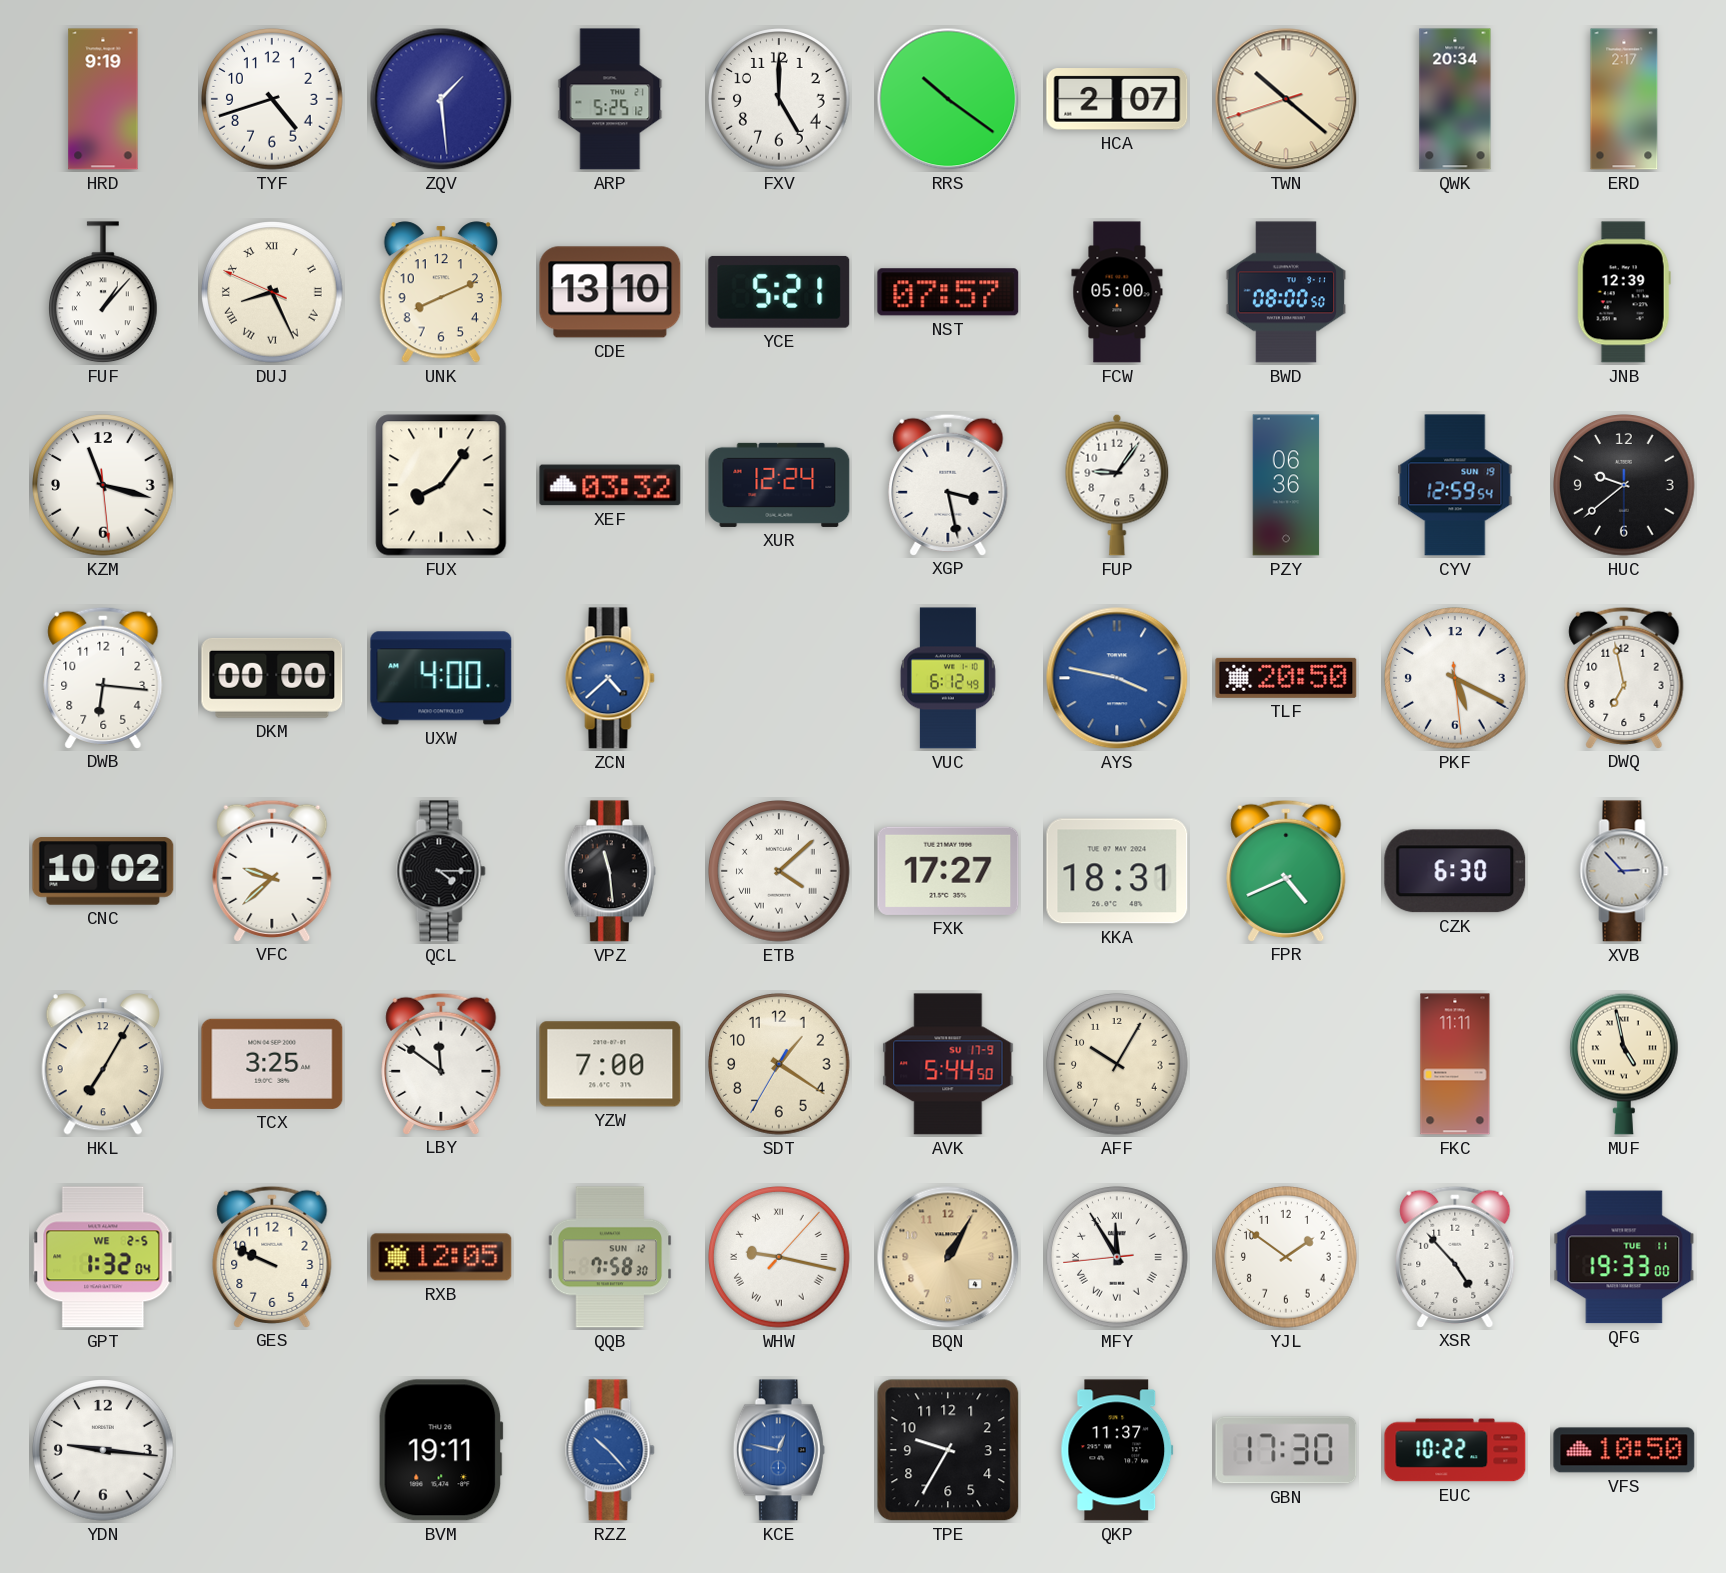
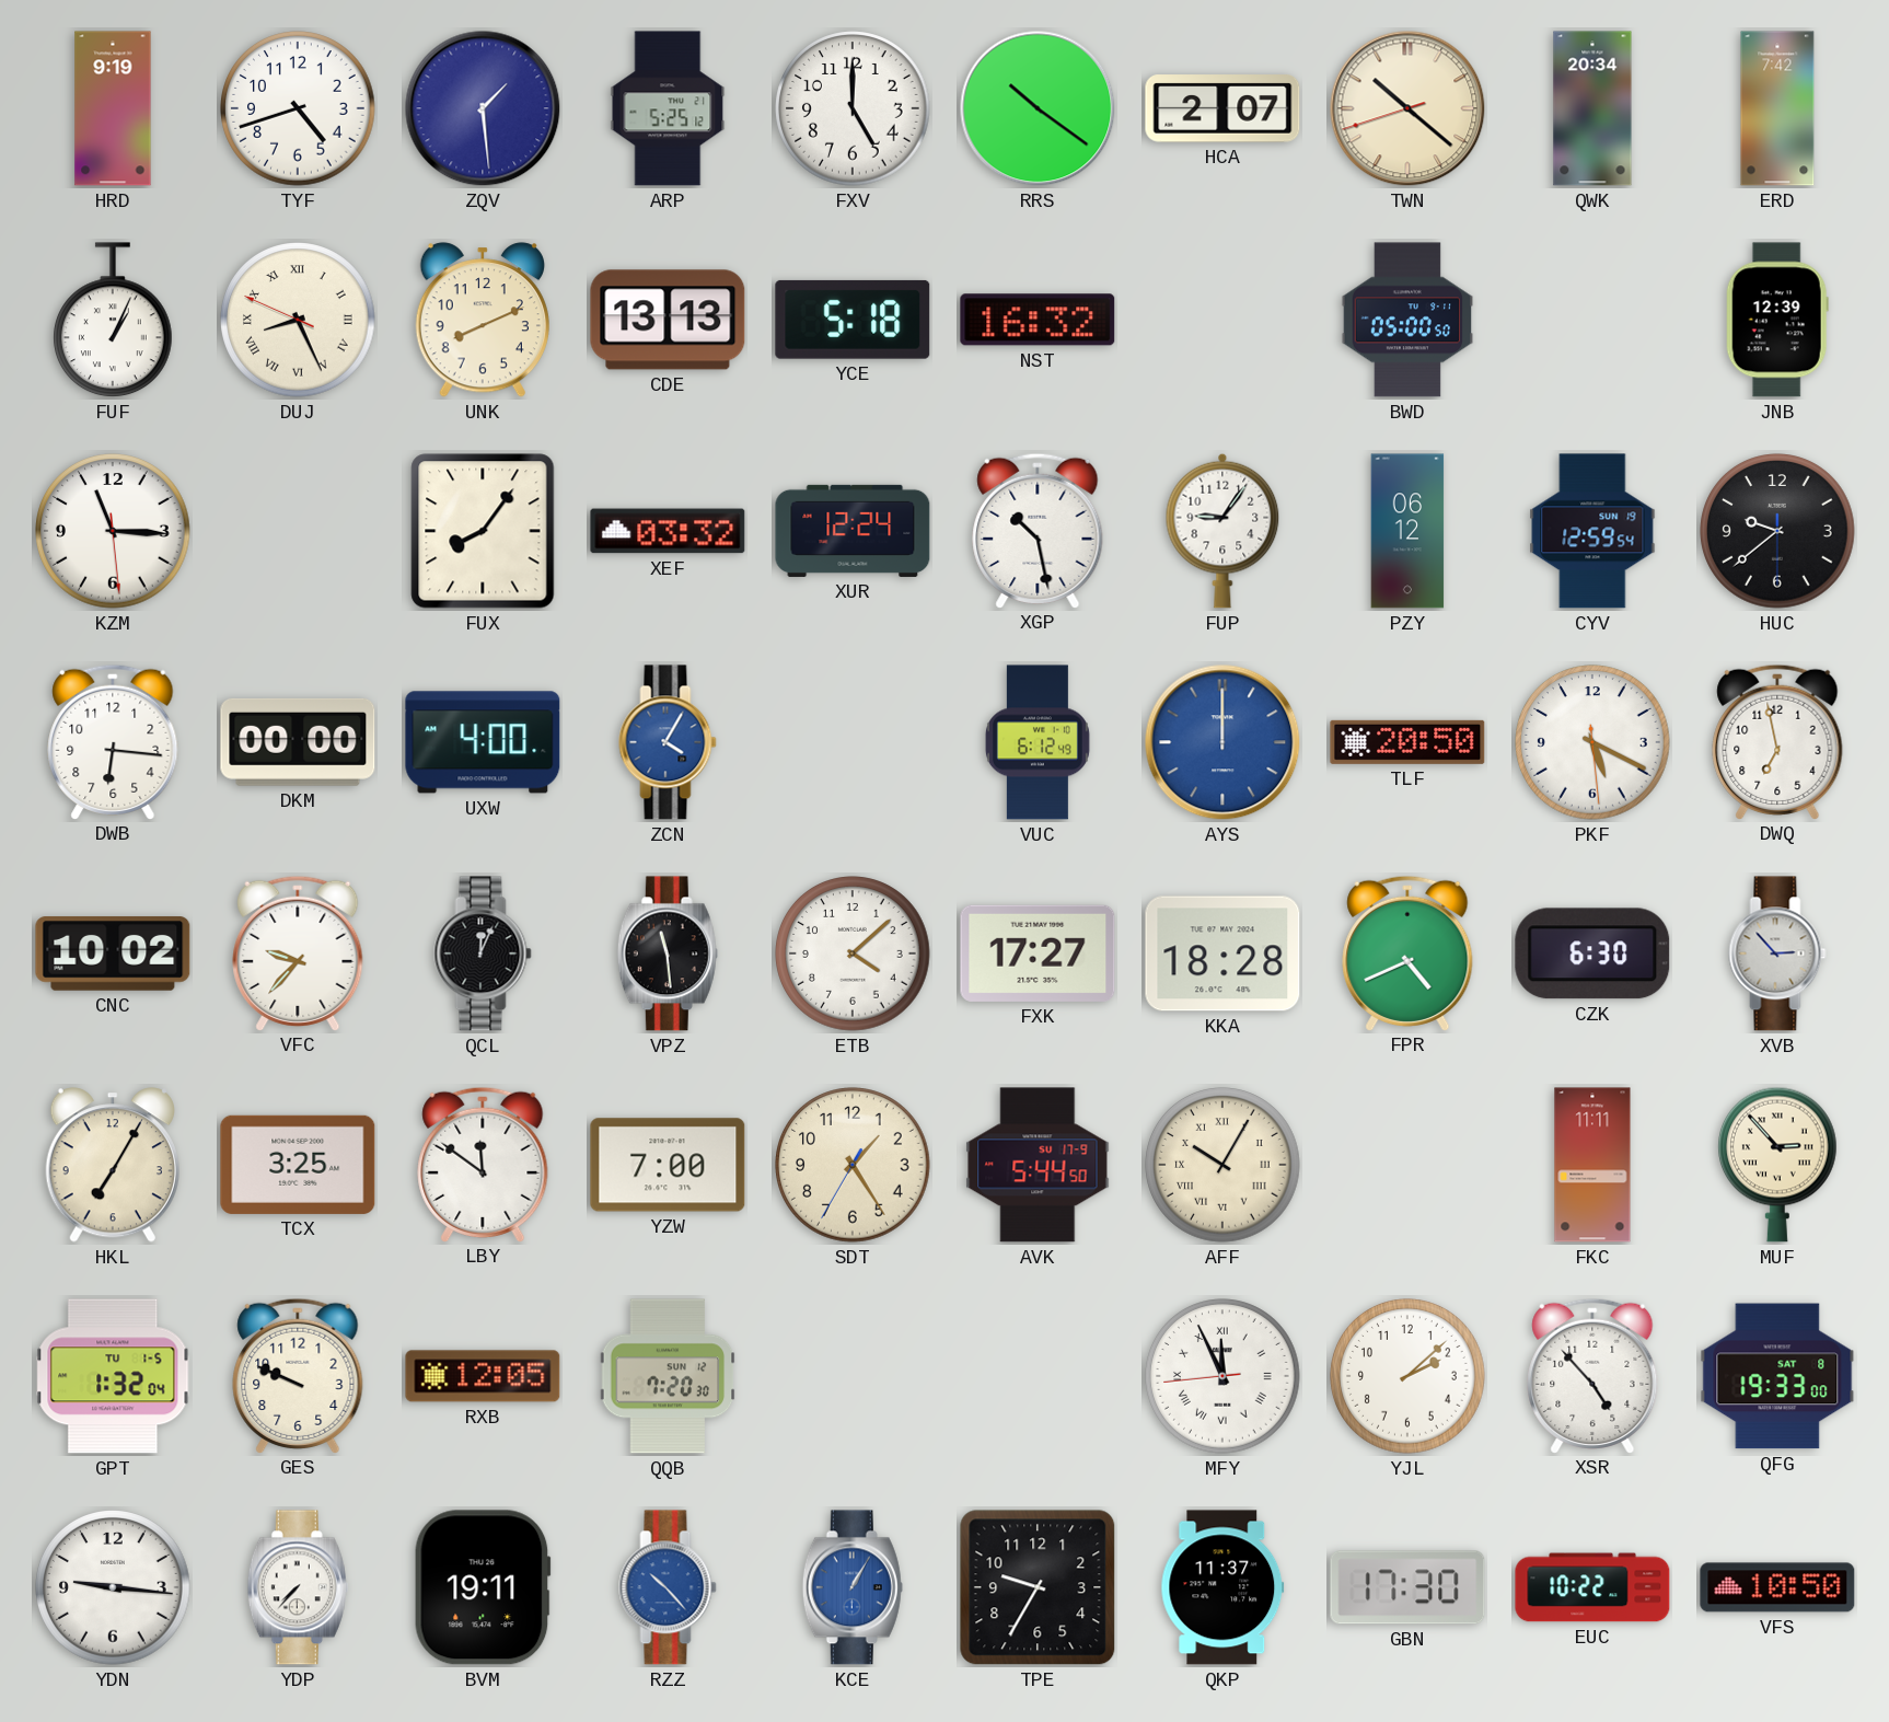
ERD: 2:17 -> 7:42 (1777, 108)
FUF: 1:07 -> 1:04 (114, 321)
CDE: 13:10 -> 13:13 (668, 320)
YCE: 5:21 -> 5:18 (853, 320)
NST: 07:57 -> 16:32 (1038, 320)
FCW: 05:00 -> none (1117, 292)
BWD: 08:00 -> 05:00 (1407, 320)
KZM: 11:17 -> 11:15 (113, 531)
XGP: 3:28 -> 10:28 (1038, 530)
PZY: 06:36 -> 06:12 (1407, 531)
ZCN: 4:38 -> 4:05 (668, 742)
AYS: 3:47 -> 12:00 (1222, 742)
VFC: 9:38 -> 9:37 (298, 952)
QCL: 4:15 -> 12:04 (483, 954)
ETB numerals: Roman -> Arabic (853, 954)
KKA: 18:31 -> 18:28 (1222, 954)
SDT: 1:20 -> 1:24 (853, 1165)
AFF numerals: Arabic -> Roman (1222, 1165)
MUF: 4:58 -> 2:53 (1778, 1165)
GPT date: WE 2-5 -> TU 1-5 (113, 1376)
QQB: 7:58 -> 7:20 (668, 1376)
WHW: 9:17 -> none (779, 1257)
BQN: 1:05 -> none (948, 1257)
MFY: 11:54 -> 11:55 (1222, 1376)
YJL: 1:51 -> 2:08 (1407, 1376)
QFG date: TUE 11 -> SAT 8 (1777, 1376)
YDP: none -> 7:37 (298, 1587)
KCE: 12:47 -> 1:05 (853, 1587)
